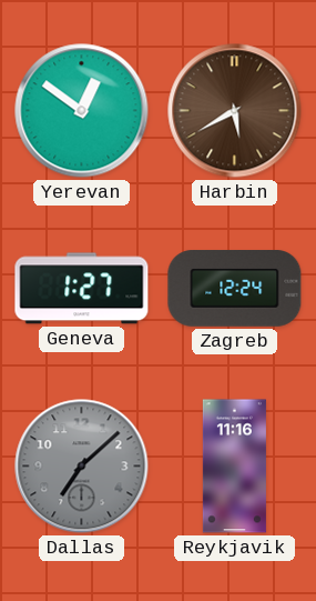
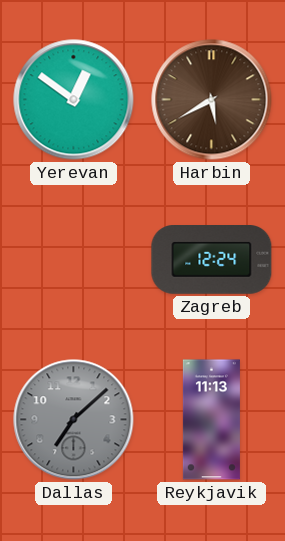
Geneva: 1:27 -> none (82, 289)
Reykjavik: 11:16 -> 11:13 (211, 420)
